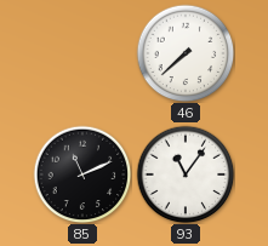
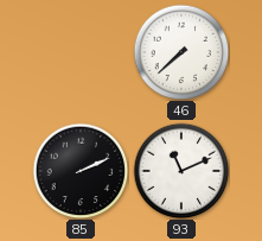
85: 11:11 -> 2:11 (81, 171)
93: 11:06 -> 11:11 (181, 171)
